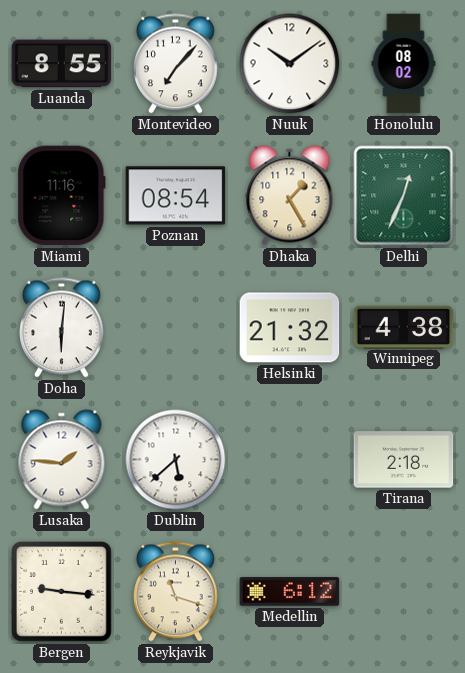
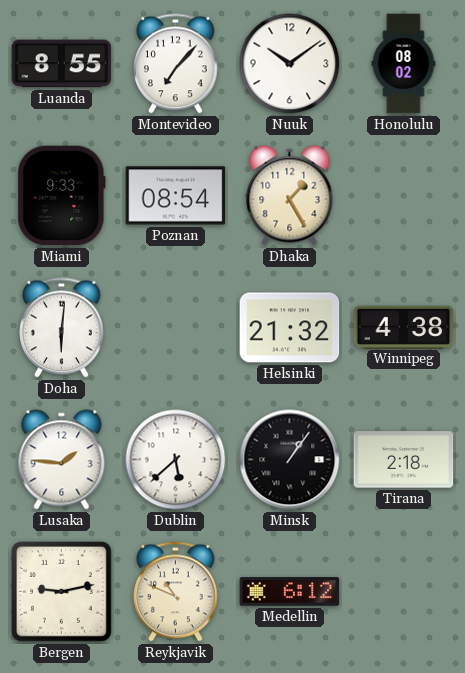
Miami: 11:16 -> 9:33 (62, 196)
Delhi: 12:34 -> none (404, 196)
Minsk: none -> 1:06 (290, 460)
Bergen: 9:16 -> 9:13 (62, 592)
Reykjavik: 11:18 -> 10:49 (176, 592)
